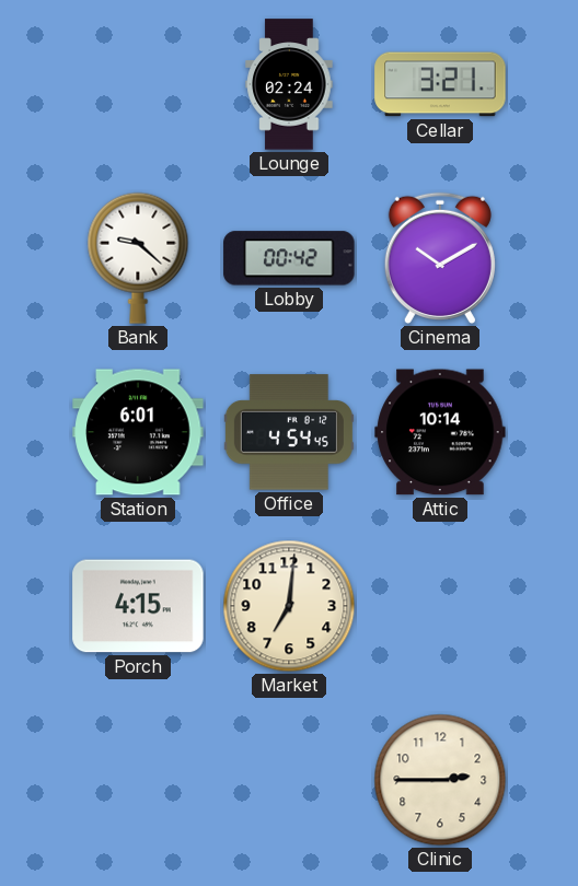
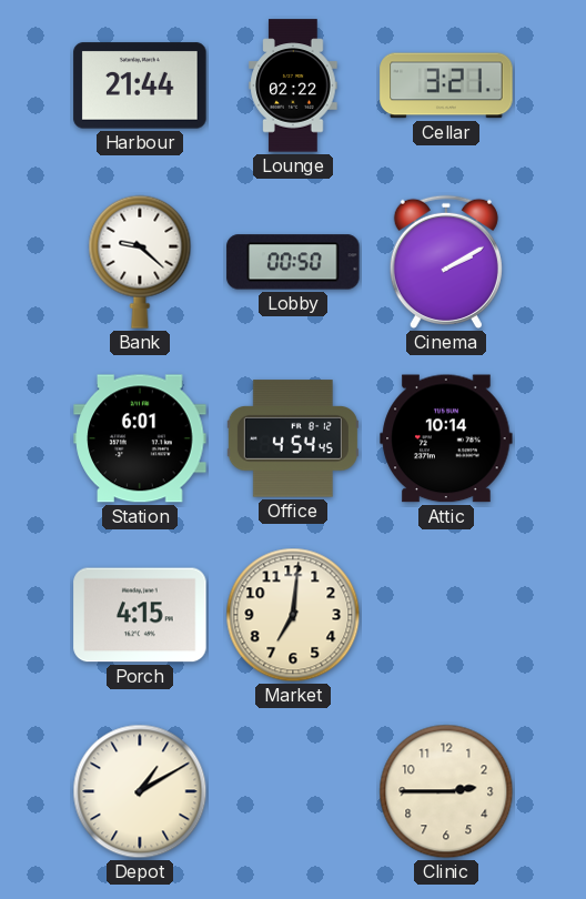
Harbour: none -> 21:44 (140, 85)
Lounge: 02:24 -> 02:22 (293, 85)
Lobby: 00:42 -> 00:50 (293, 262)
Cinema: 10:10 -> 2:10 (446, 262)
Depot: none -> 1:10 (140, 791)
